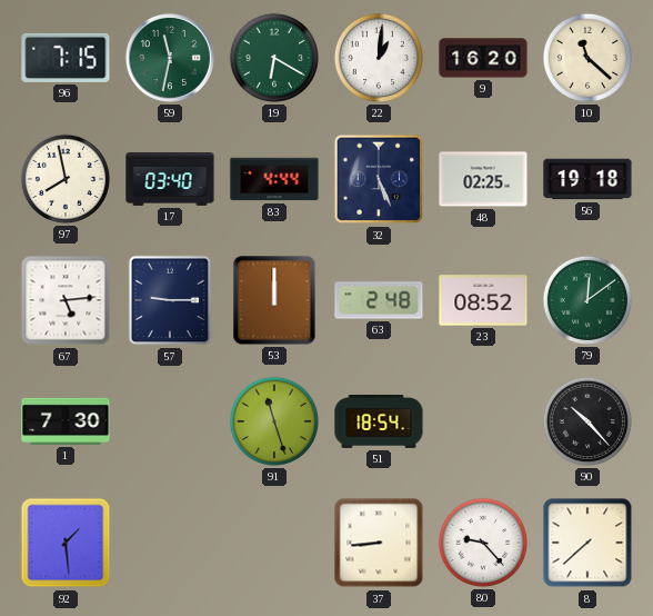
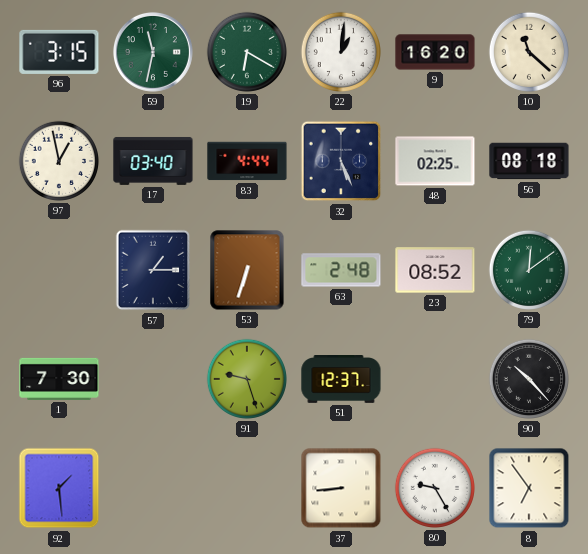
96: 7:15 -> 3:15 (59, 52)
97: 7:58 -> 12:58 (59, 161)
56: 19:18 -> 08:18 (529, 161)
67: 5:14 -> none (66, 300)
57: 9:15 -> 1:15 (153, 270)
53: 12:00 -> 6:33 (247, 270)
91: 11:27 -> 9:27 (247, 379)
51: 18:54 -> 12:37 (341, 380)
80: 9:23 -> 9:25 (435, 488)
8: 7:38 -> 6:54 (529, 488)
